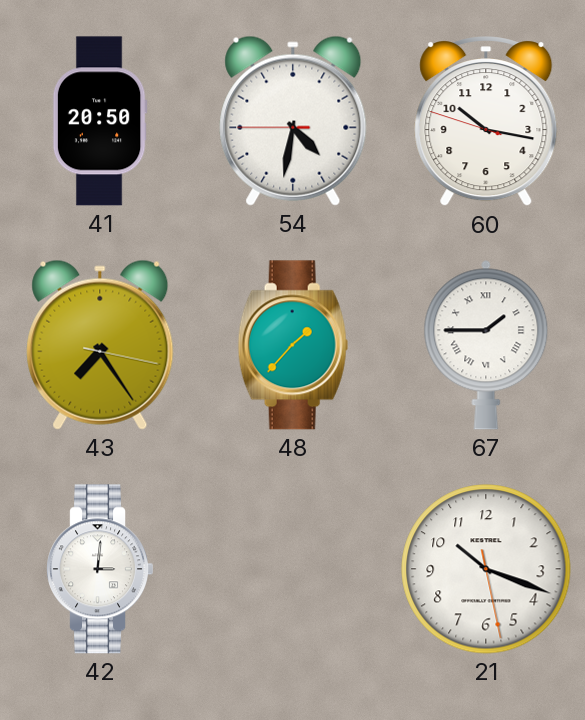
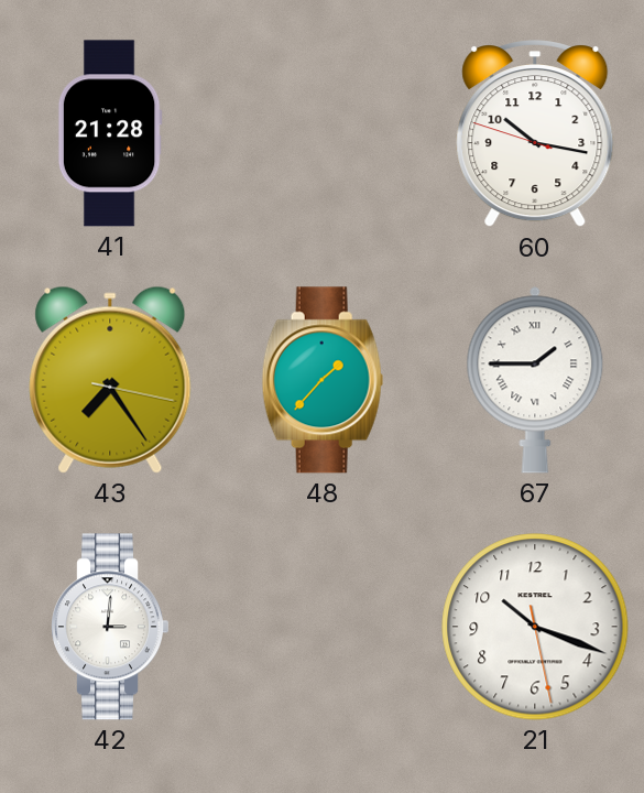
41: 20:50 -> 21:28 (110, 133)
54: 4:31 -> none (293, 121)
